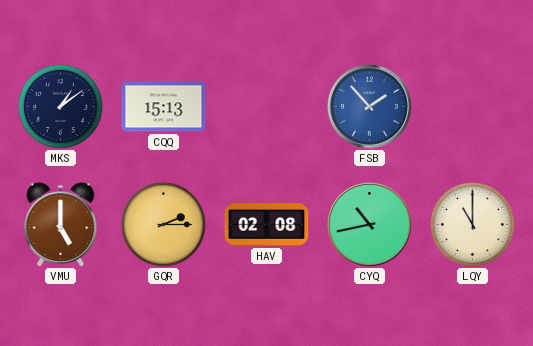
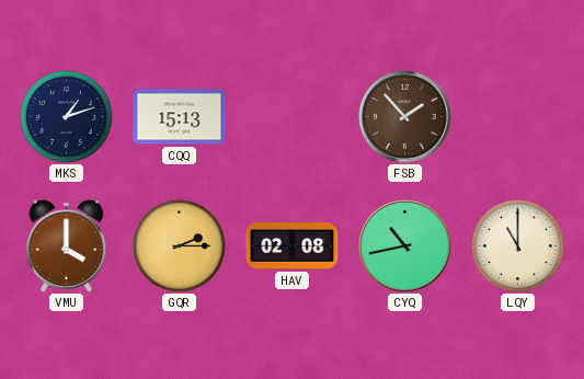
MKS: 1:09 -> 1:12 (66, 116)
FSB dial: blue -> brown (405, 117)
VMU: 5:00 -> 4:00 (67, 246)
